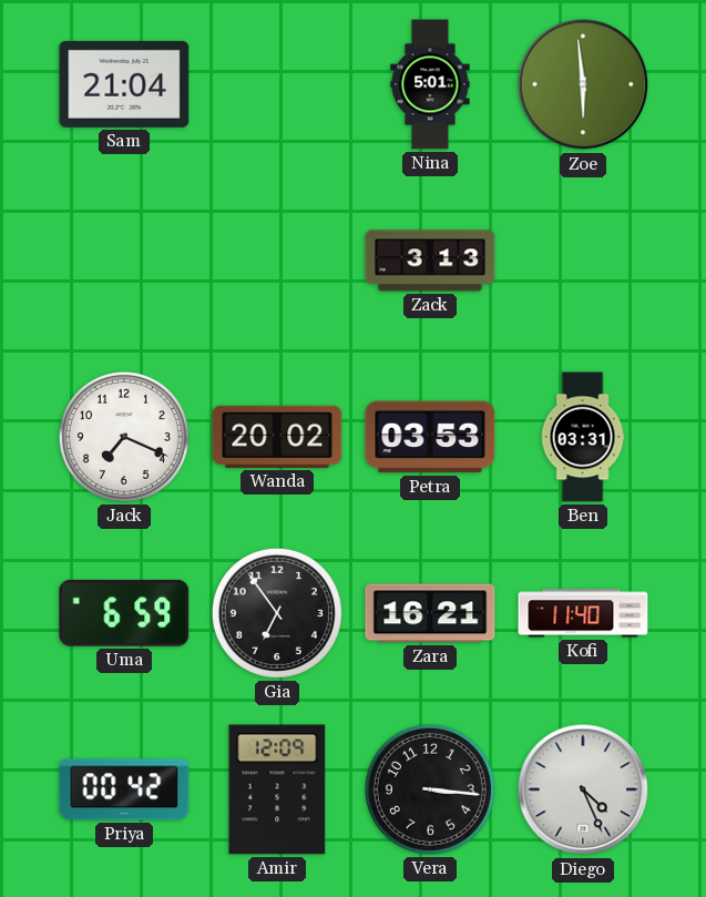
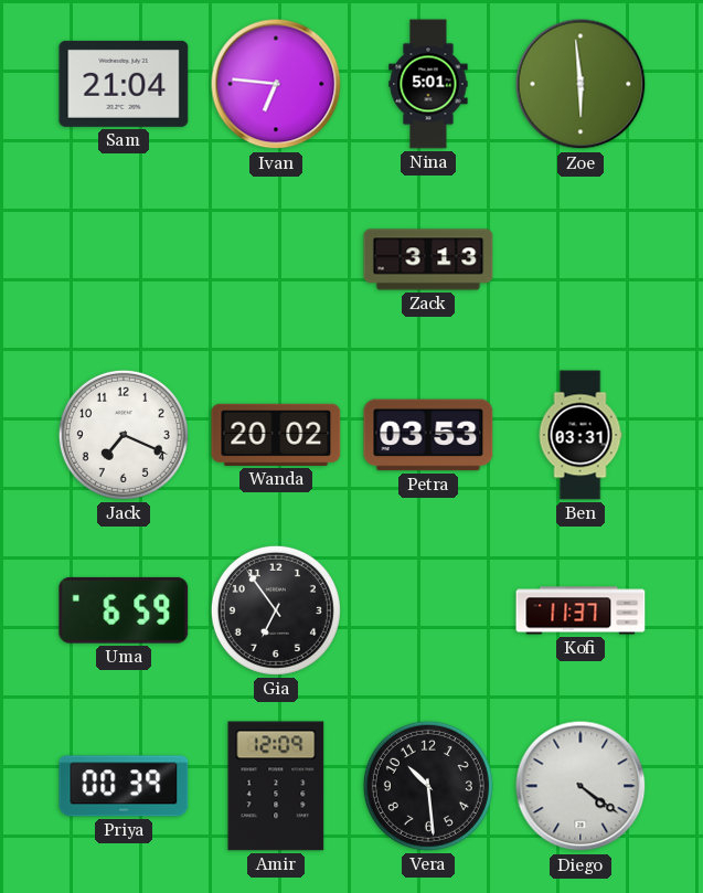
Ivan: none -> 6:46 (276, 84)
Zara: 16:21 -> none (430, 613)
Kofi: 11:40 -> 11:37 (580, 610)
Priya: 00:42 -> 00:39 (124, 786)
Vera: 3:16 -> 10:29 (428, 786)
Diego: 4:26 -> 4:21 (580, 786)
